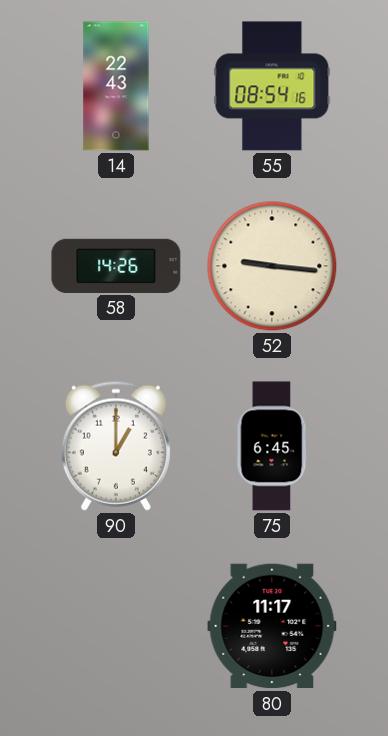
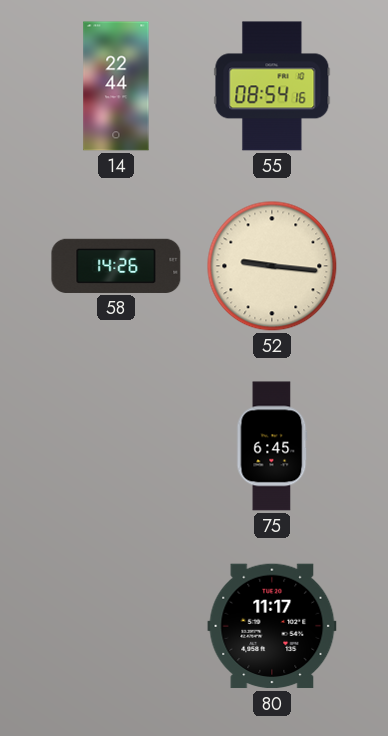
14: 22:43 -> 22:44 (116, 86)
90: 1:00 -> none (116, 446)
